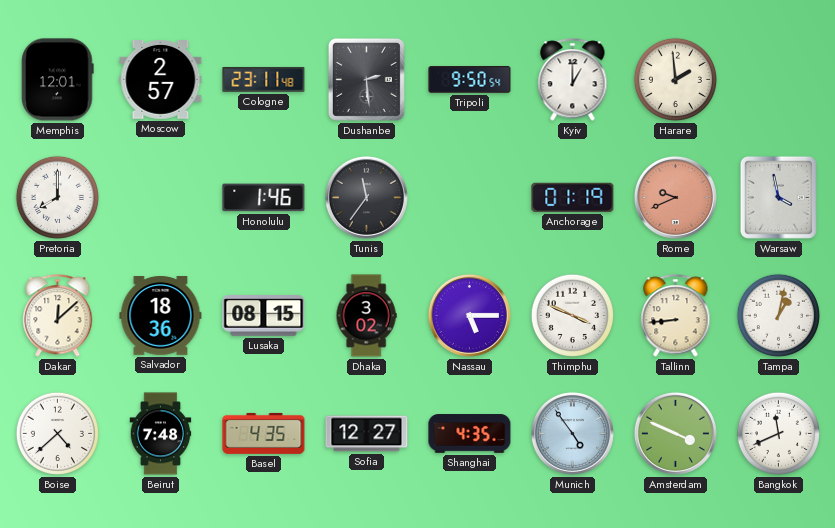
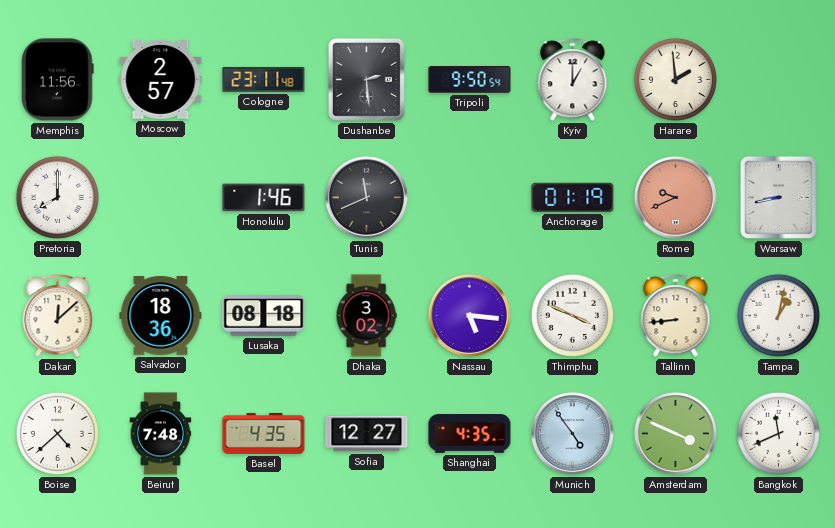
Memphis: 12:01 -> 11:56 (58, 80)
Tunis: 11:36 -> 11:41 (366, 197)
Warsaw: 3:58 -> 8:43 (778, 197)
Lusaka: 08:15 -> 08:18 (264, 316)
Nassau: 5:15 -> 5:16 (469, 315)
